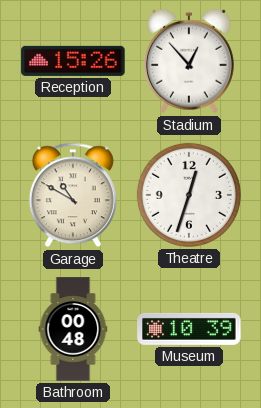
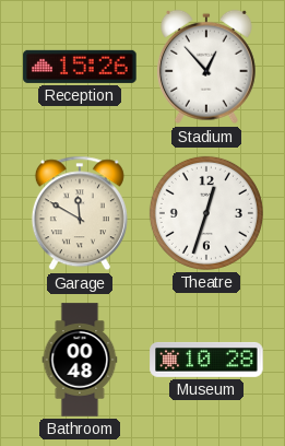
Garage: 10:50 -> 11:50 (80, 213)
Museum: 10:39 -> 10:28 (206, 360)
